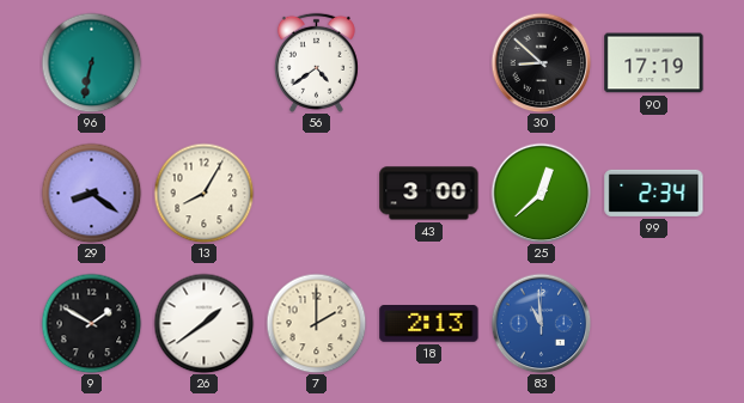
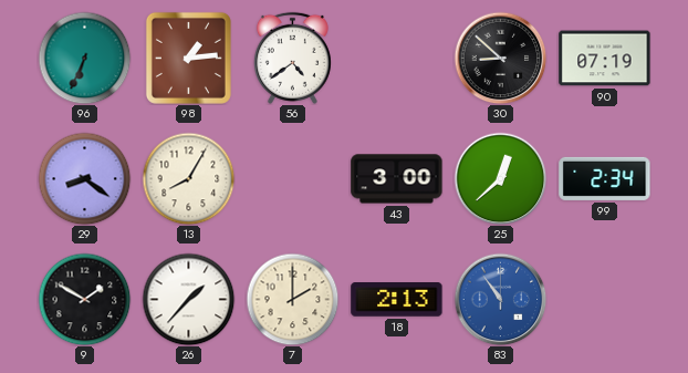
96: 6:32 -> 6:34 (84, 58)
98: none -> 1:14 (188, 58)
90: 17:19 -> 07:19 (605, 59)
26: 1:39 -> 1:37 (188, 299)
83: 10:59 -> 10:54 (500, 299)
